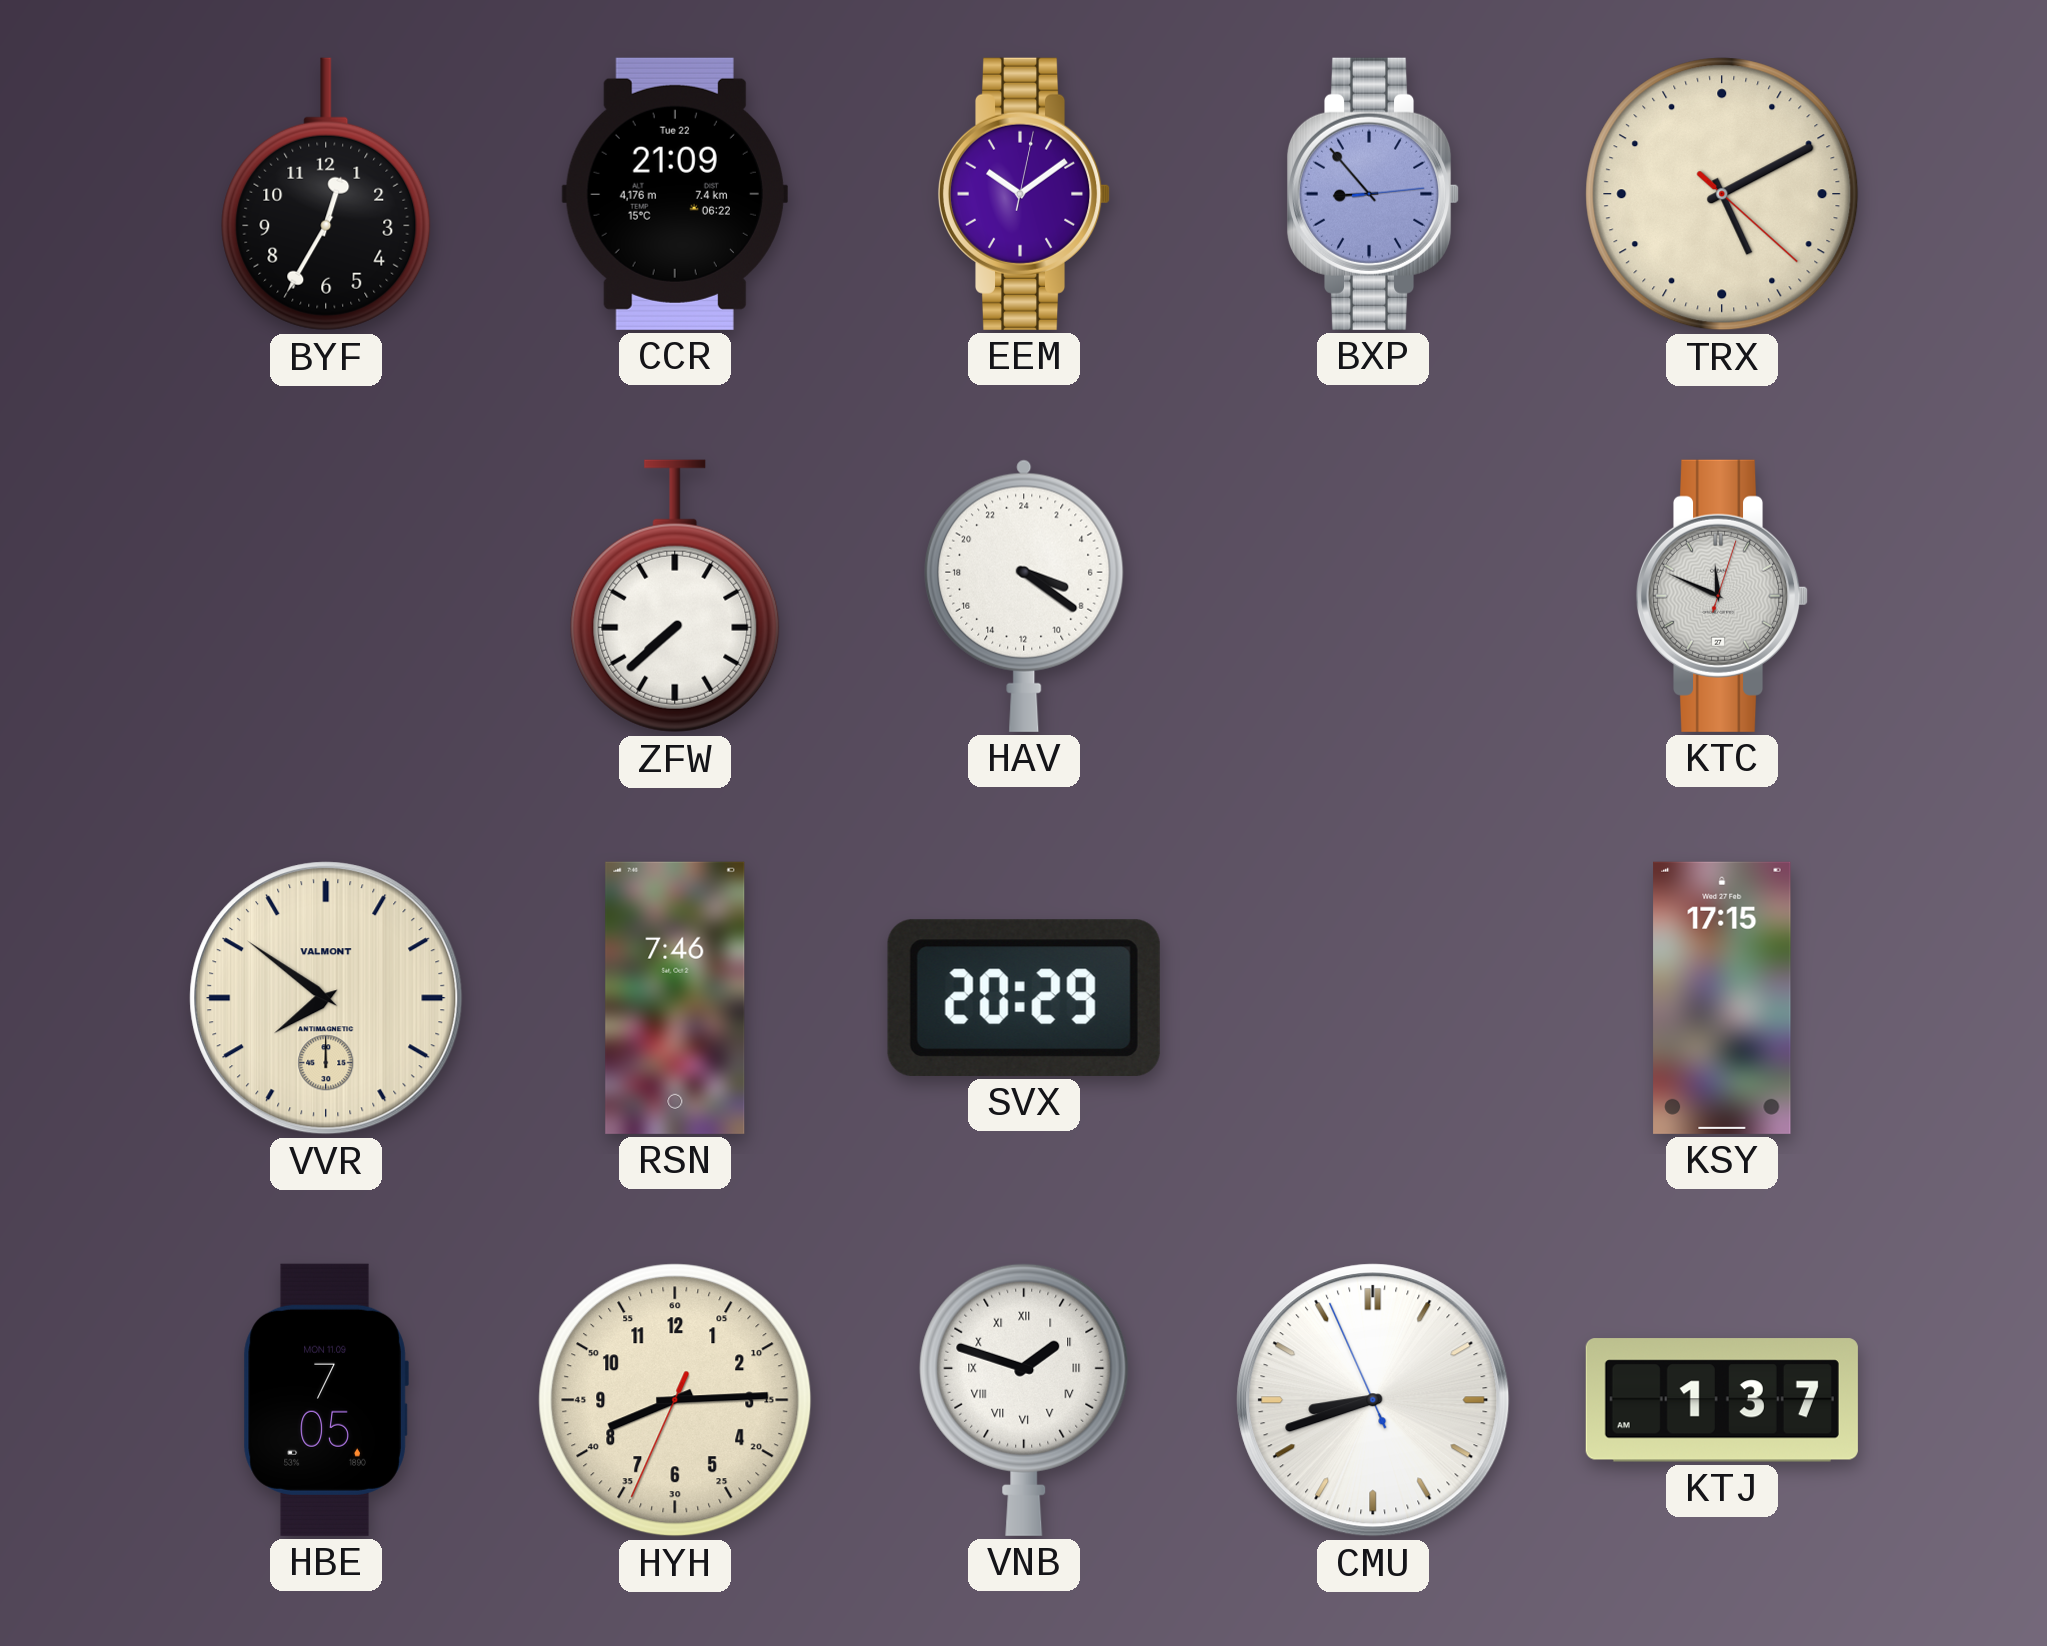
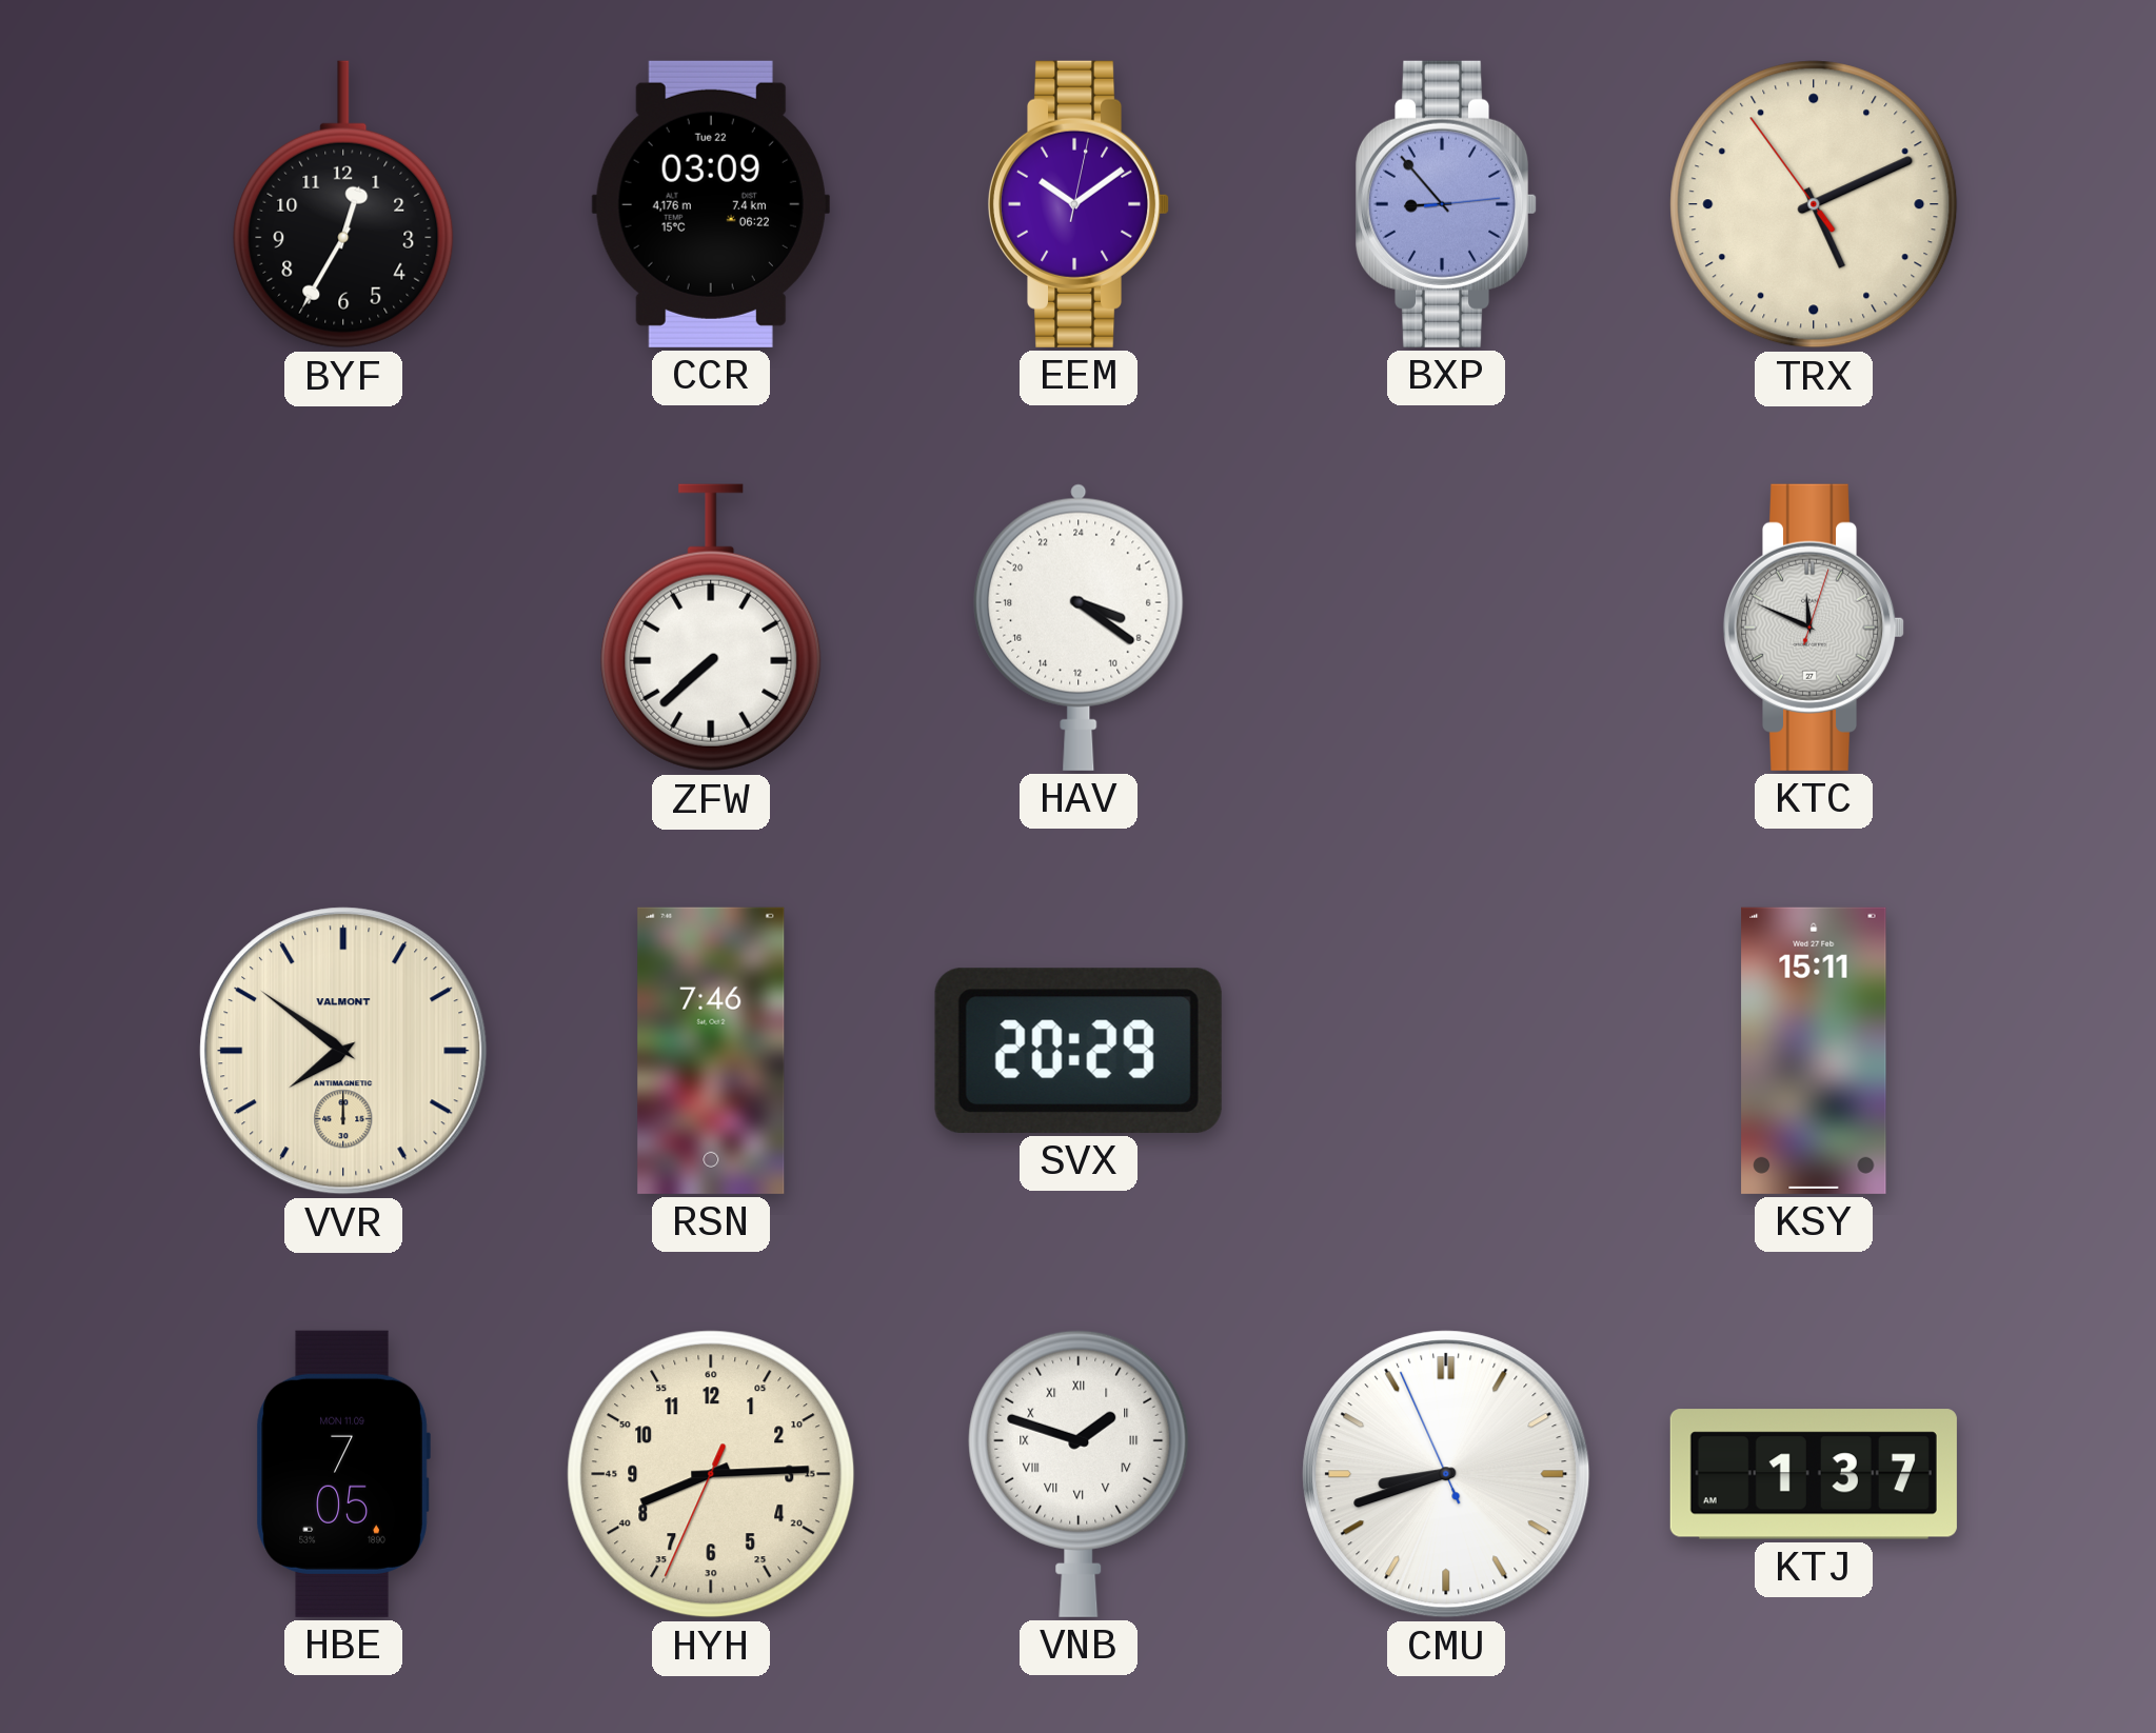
CCR: 21:09 -> 03:09 (711, 204)
TRX: 5:10:22 -> 5:10:54 (1814, 204)
KSY: 17:15 -> 15:11 (1814, 1051)
